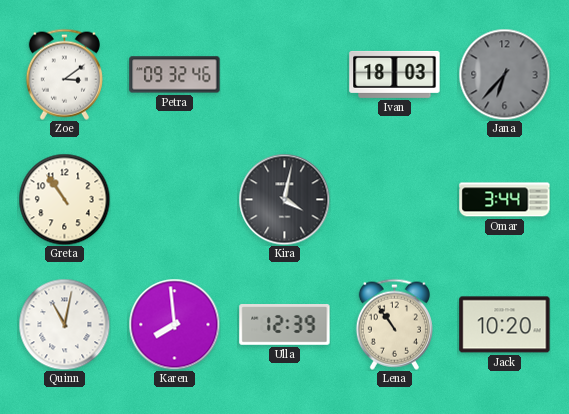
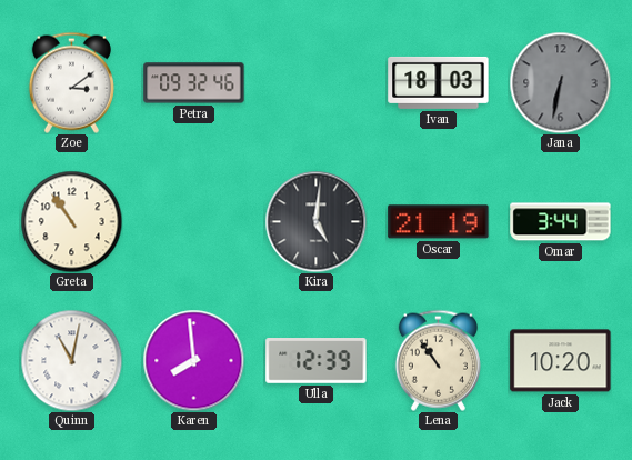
Jana: 6:37 -> 6:32 (560, 82)
Kira: 4:02 -> 5:01 (315, 221)
Oscar: none -> 21:19 (439, 222)
